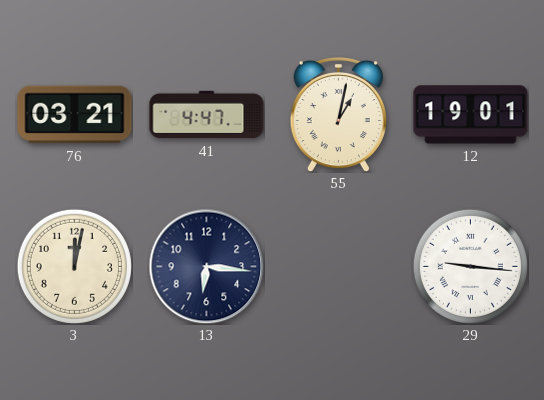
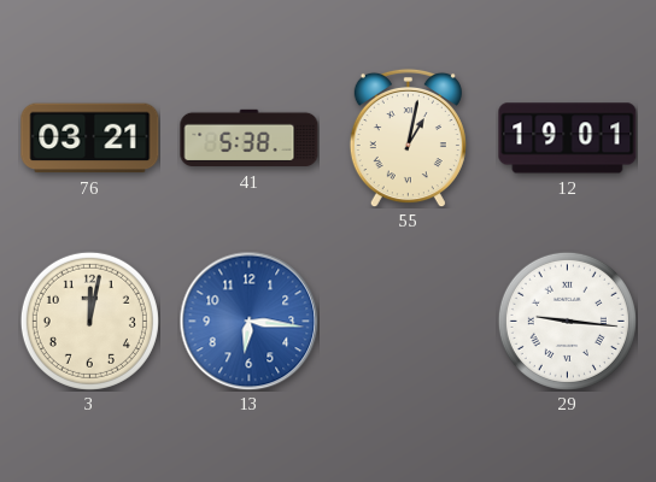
41: 4:47 -> 5:38 (250, 139)
13 dial: navy -> blue (248, 321)
